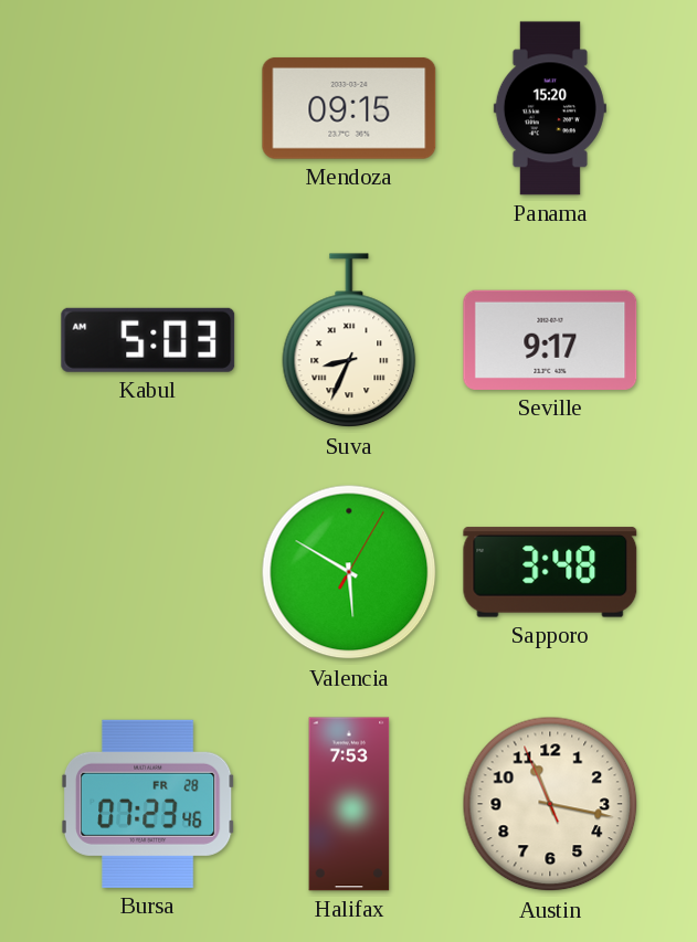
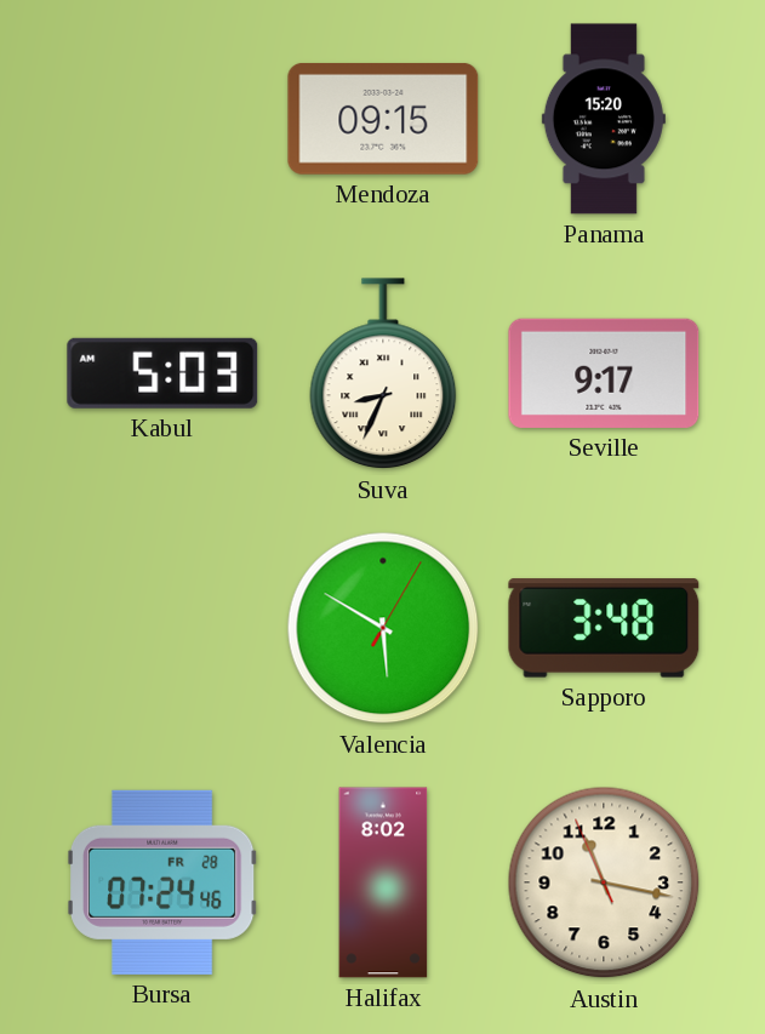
Bursa: 07:23 -> 07:24 (164, 882)
Halifax: 7:53 -> 8:02 (383, 882)
